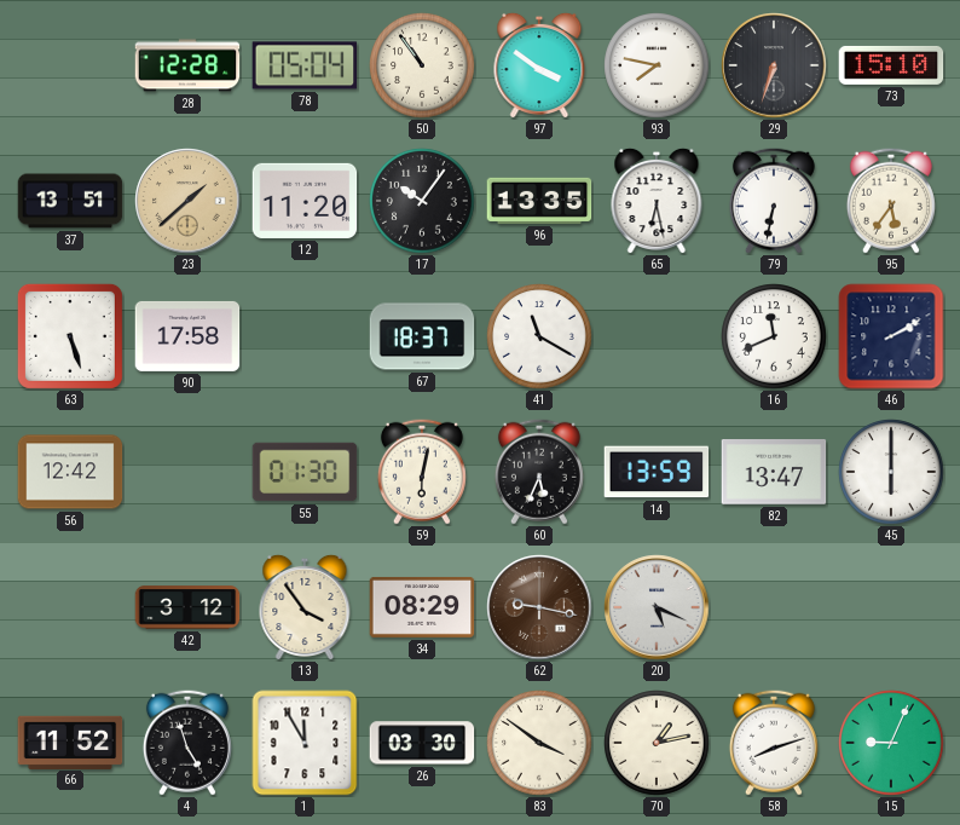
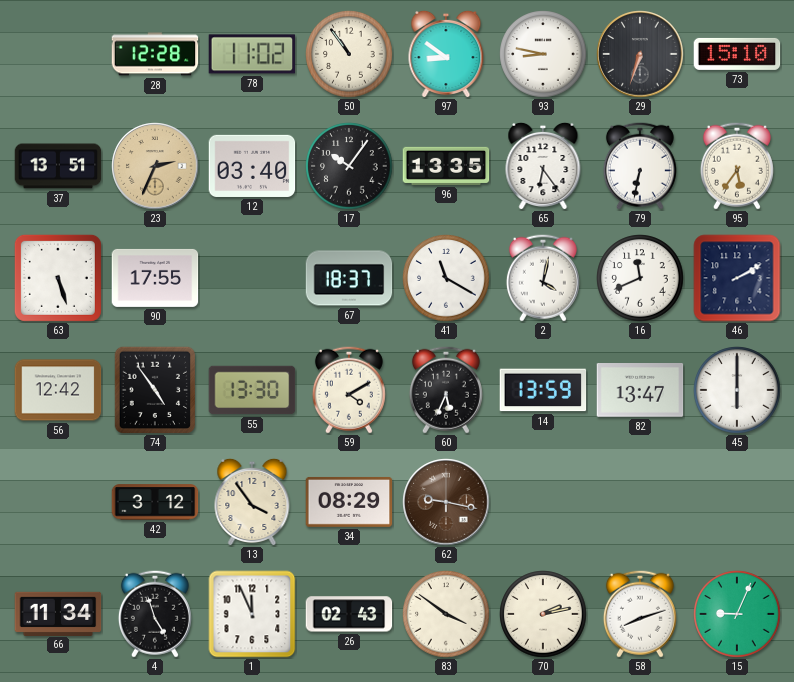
78: 05:04 -> 11:02 (252, 54)
97: 3:51 -> 8:51 (446, 53)
93: 7:47 -> 8:47 (543, 54)
23: 1:38 -> 2:34 (155, 166)
12: 11:20 -> 03:40 (252, 166)
65: 6:28 -> 6:24 (543, 165)
90: 17:58 -> 17:55 (155, 278)
2: none -> 4:02 (543, 278)
74: none -> 4:54 (154, 389)
55: 01:30 -> 13:30 (252, 390)
59: 6:02 -> 4:10 (349, 390)
20: 5:19 -> none (657, 607)
66: 11:52 -> 11:34 (58, 613)
1: 11:55 -> 11:56 (252, 614)
26: 03:30 -> 02:43 (349, 614)
70: 1:13 -> 2:13 (543, 614)
